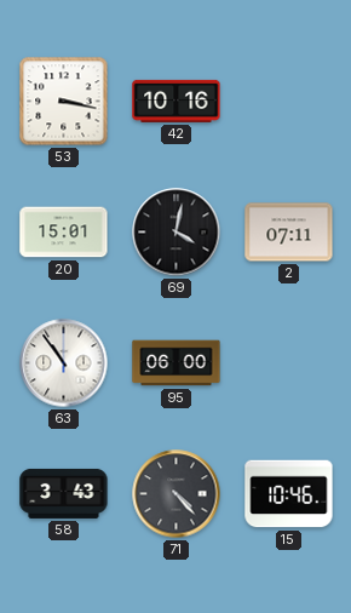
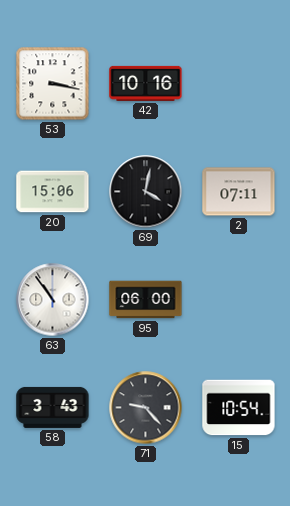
20: 15:01 -> 15:06 (53, 192)
71: 4:23 -> 9:23 (146, 408)
15: 10:46 -> 10:54 (239, 408)
